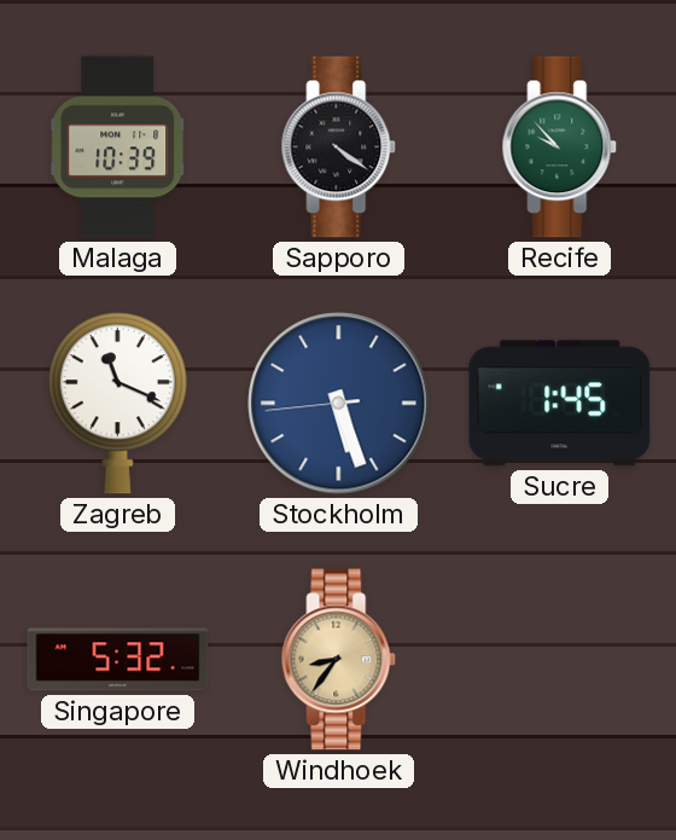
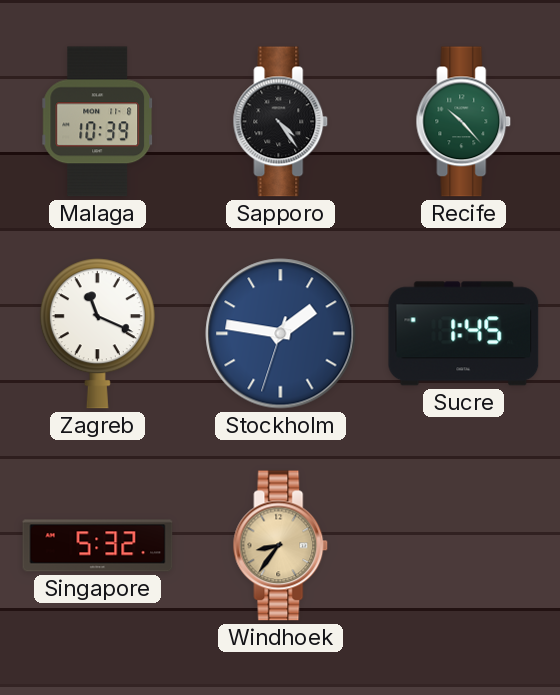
Sapporo: 4:21 -> 4:24 (281, 122)
Recife: 9:53 -> 10:23 (464, 122)
Stockholm: 5:26 -> 1:46 (281, 334)
